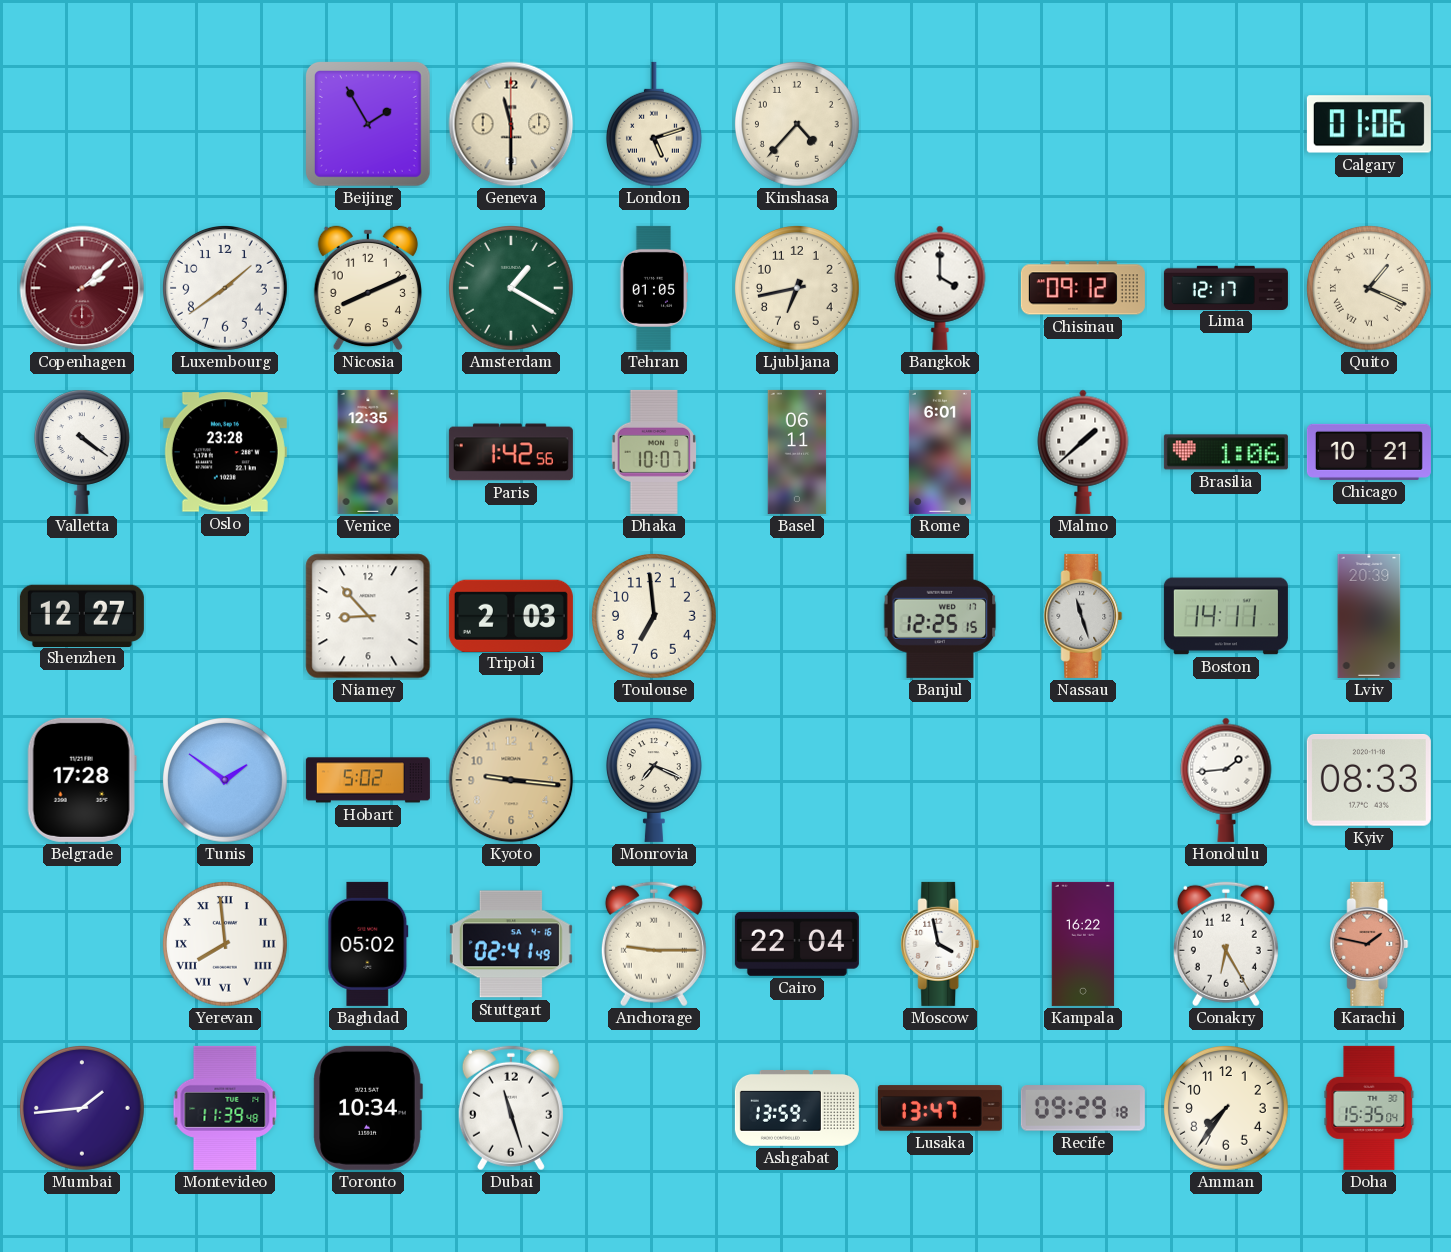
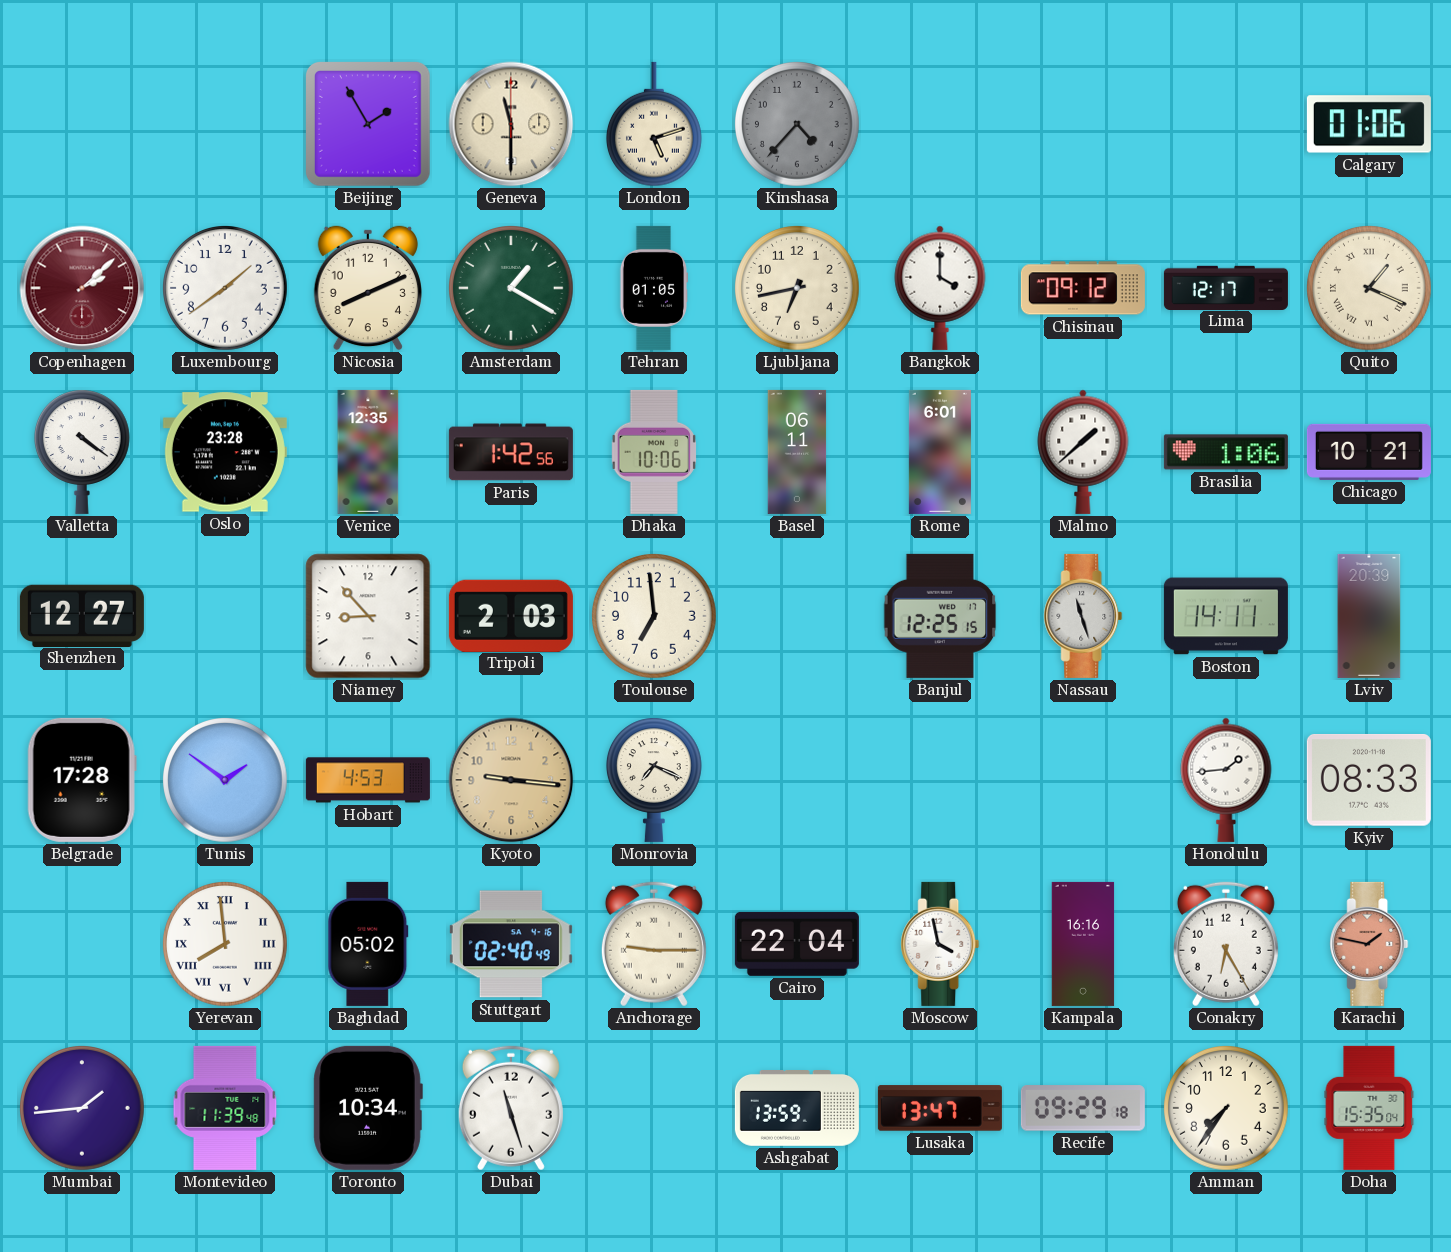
Kinshasa dial: cream -> grey (798, 125)
Dhaka: 10:07 -> 10:06 (653, 452)
Hobart: 5:02 -> 4:53 (368, 780)
Stuttgart: 02:41 -> 02:40 (511, 944)
Kampala: 16:22 -> 16:16 (1083, 944)
